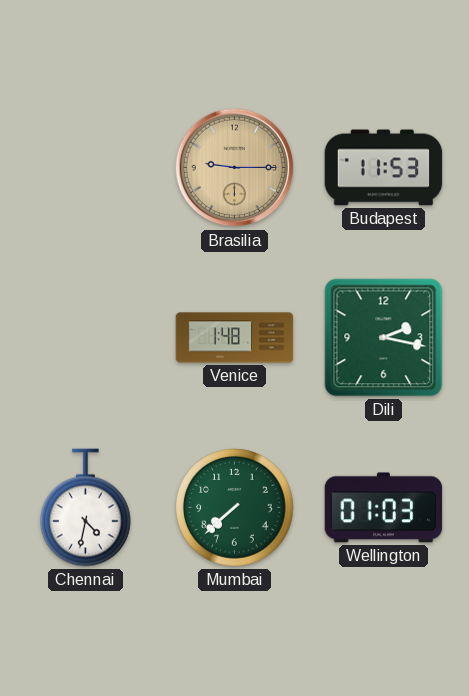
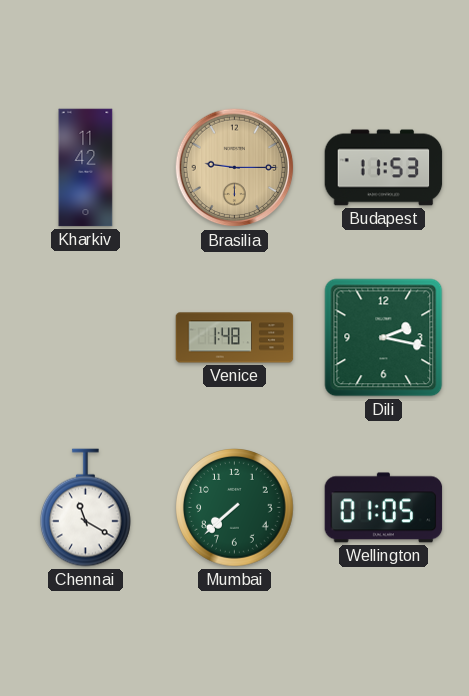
Kharkiv: none -> 11:42 (86, 168)
Chennai: 4:32 -> 11:20 (86, 508)
Wellington: 01:03 -> 01:05 (384, 508)
